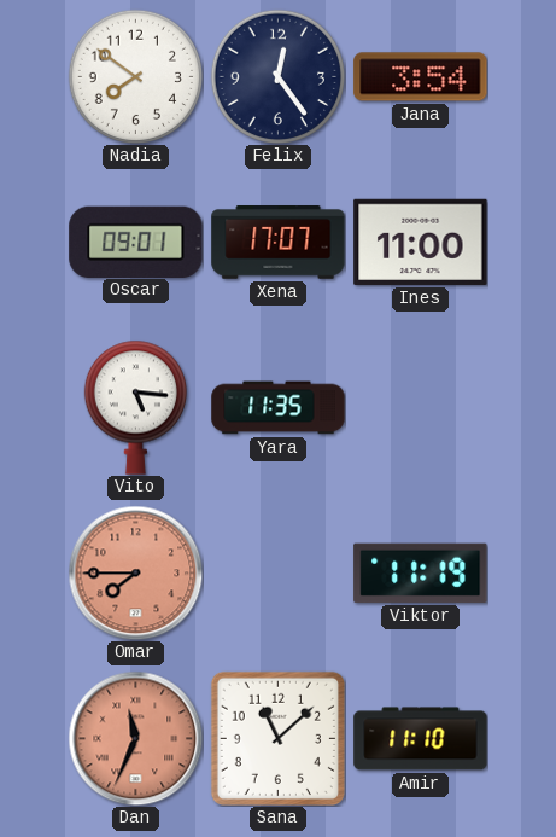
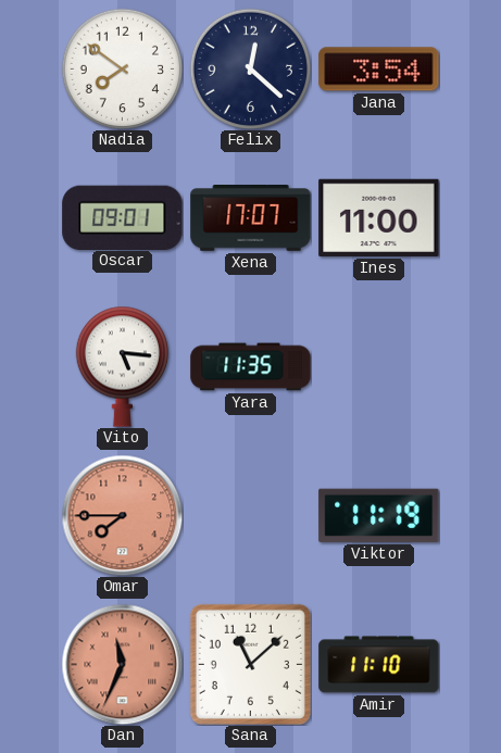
Felix: 12:24 -> 12:22 (250, 68)
